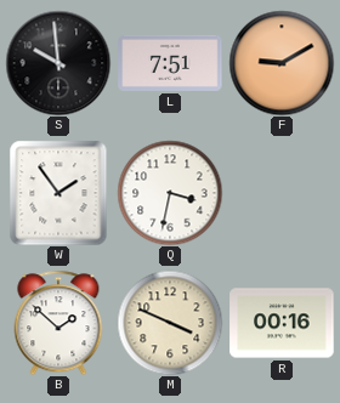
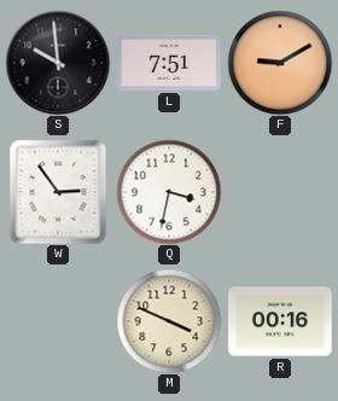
W: 1:54 -> 2:54 (58, 192)
B: 1:52 -> none (58, 323)
